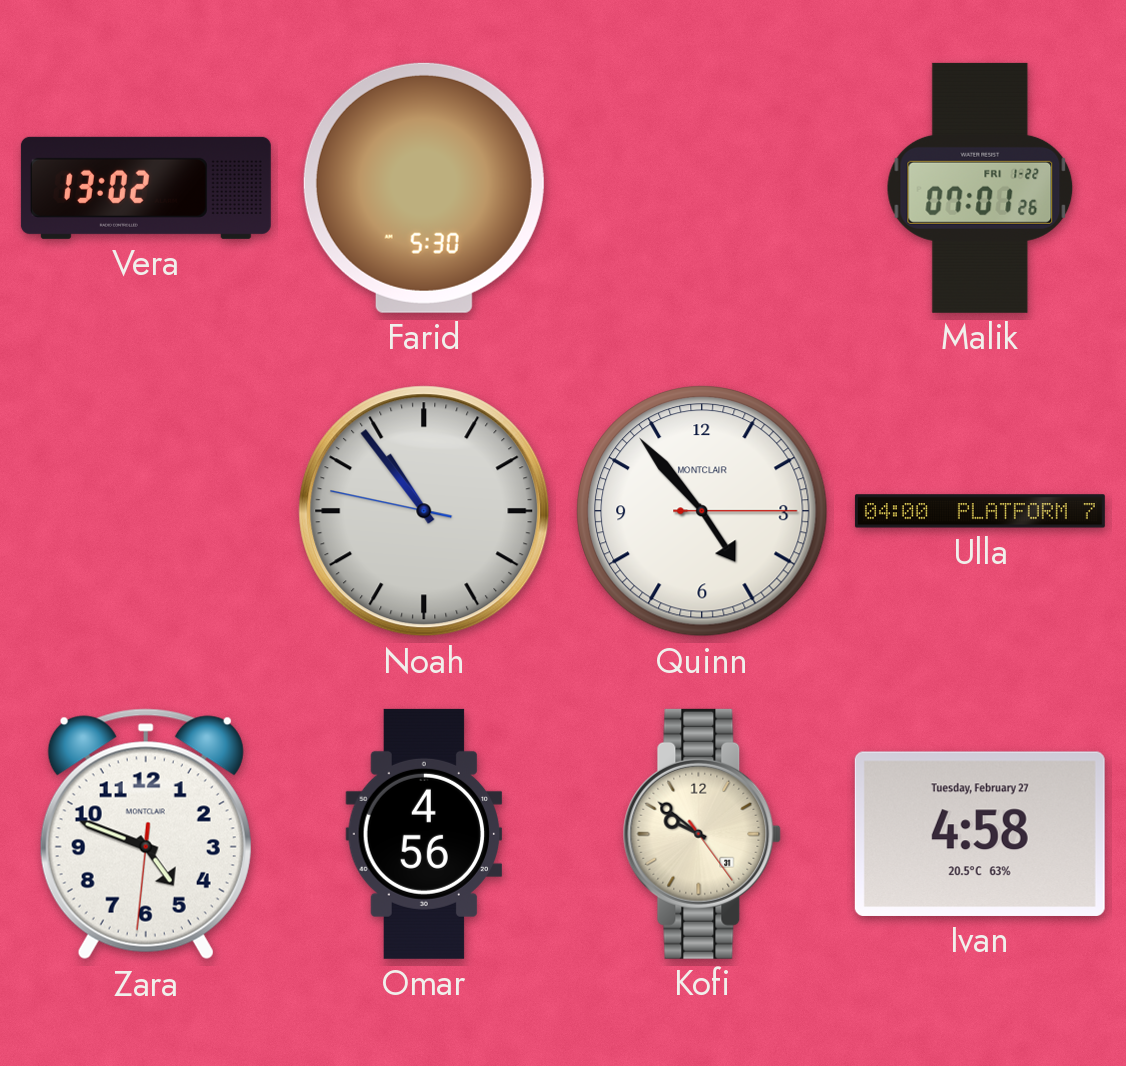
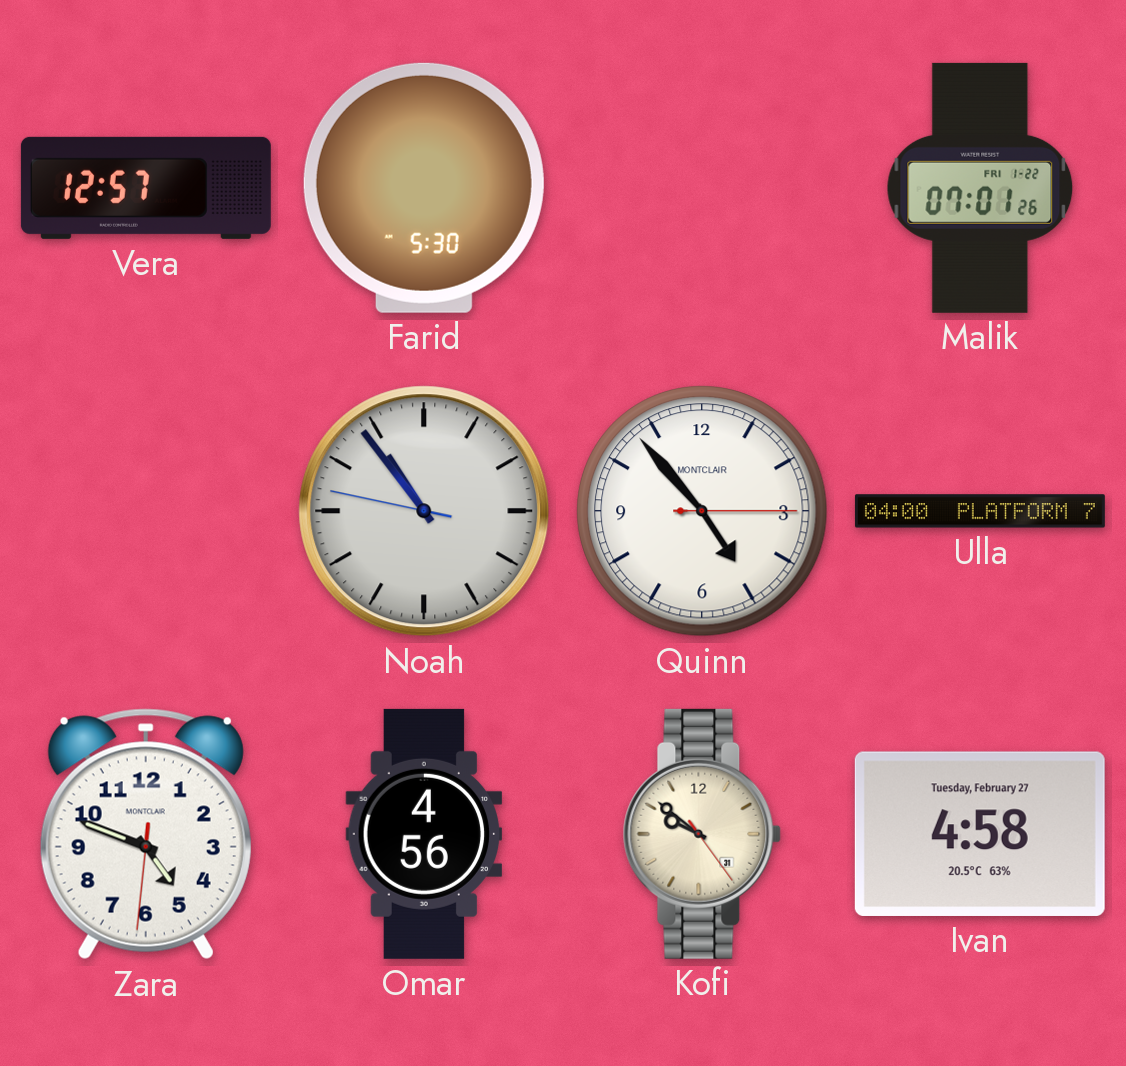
Vera: 13:02 -> 12:57 (146, 188)
